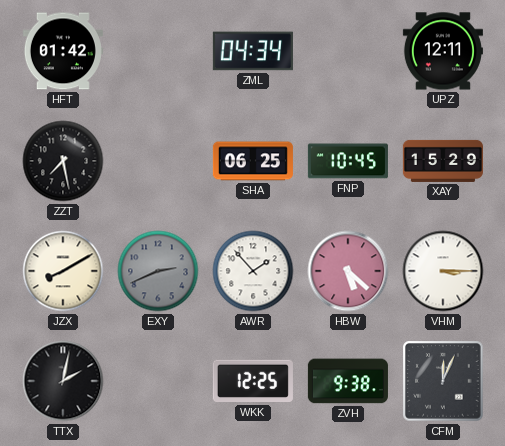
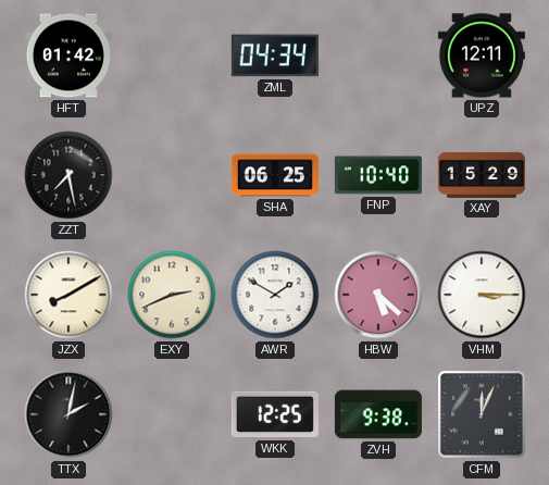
FNP: 10:45 -> 10:40 (378, 175)
EXY dial: grey -> cream (172, 295)
AWR: 1:53 -> 1:50 (275, 295)
